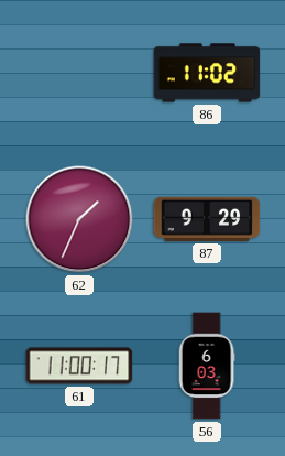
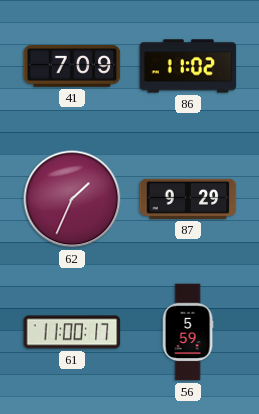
41: none -> 7:09 (72, 66)
56: 6:03 -> 5:59 (188, 332)
